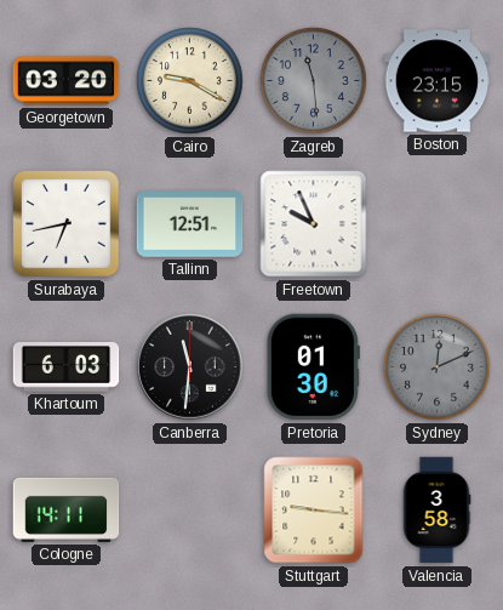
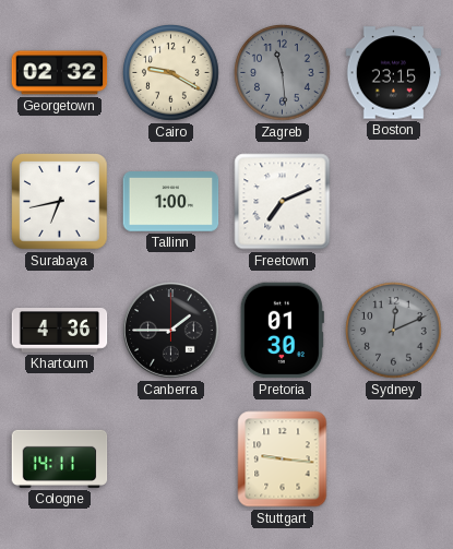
Georgetown: 03:20 -> 02:32 (60, 73)
Tallinn: 12:51 -> 1:00 (171, 202)
Freetown: 9:56 -> 7:11 (283, 202)
Khartoum: 6:03 -> 4:36 (60, 331)
Canberra: 11:31 -> 1:45 (171, 331)
Valencia: 3:58 -> none (436, 511)
